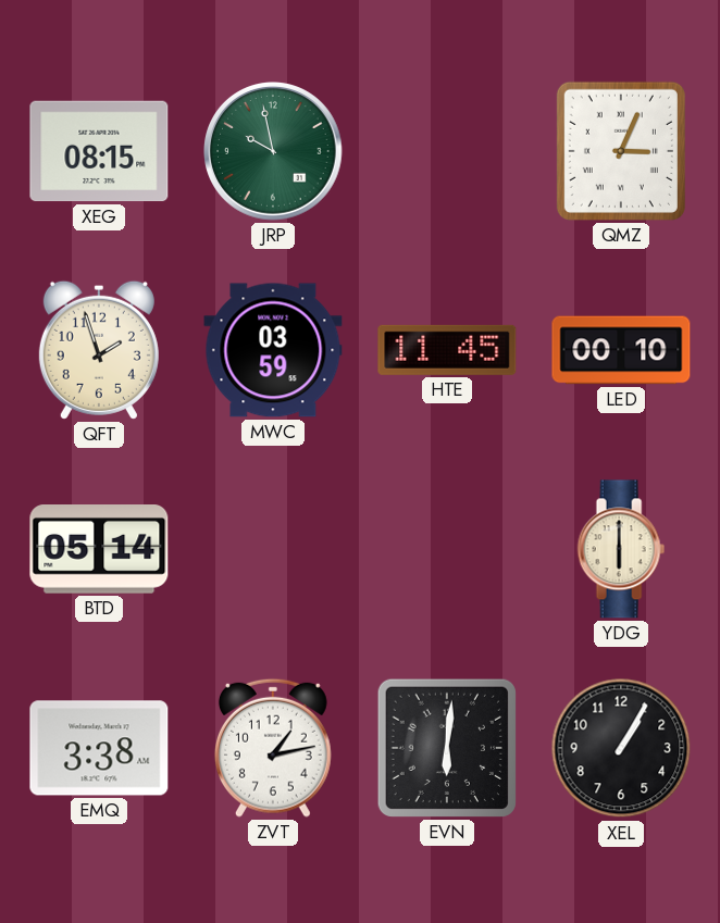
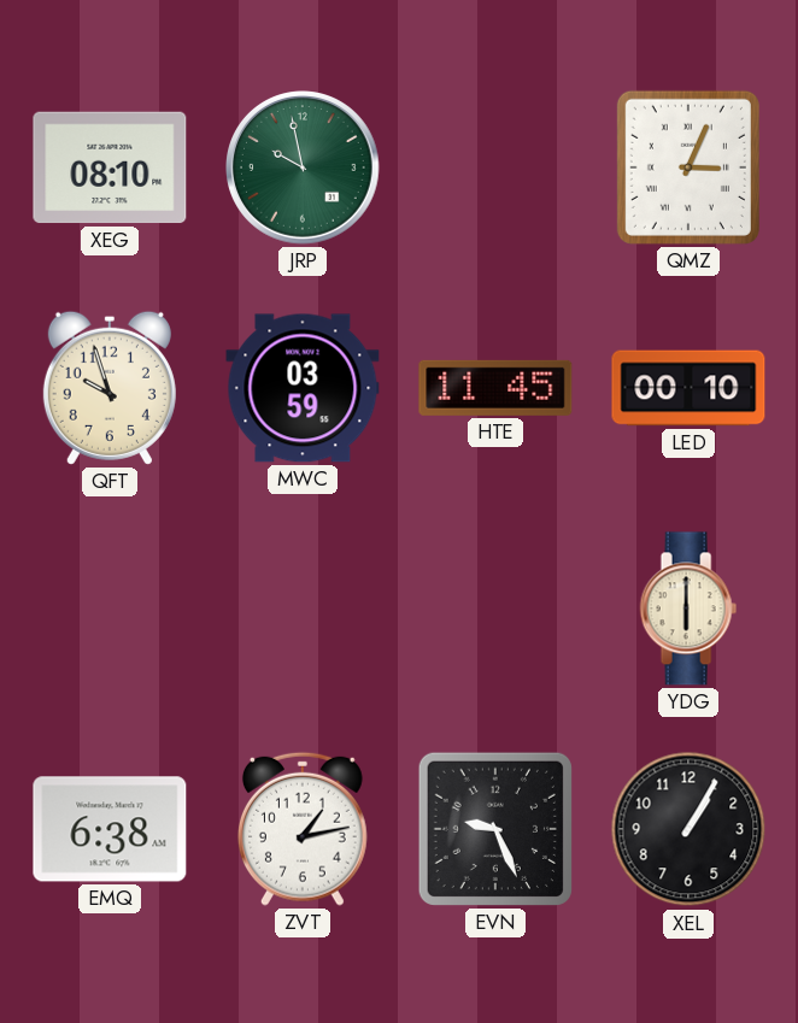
XEG: 08:15 -> 08:10 (110, 167)
QFT: 1:57 -> 9:57 (110, 388)
BTD: 05:14 -> none (99, 550)
EMQ: 3:38 -> 6:38 (110, 829)
EVN: 6:01 -> 9:26 (495, 829)
